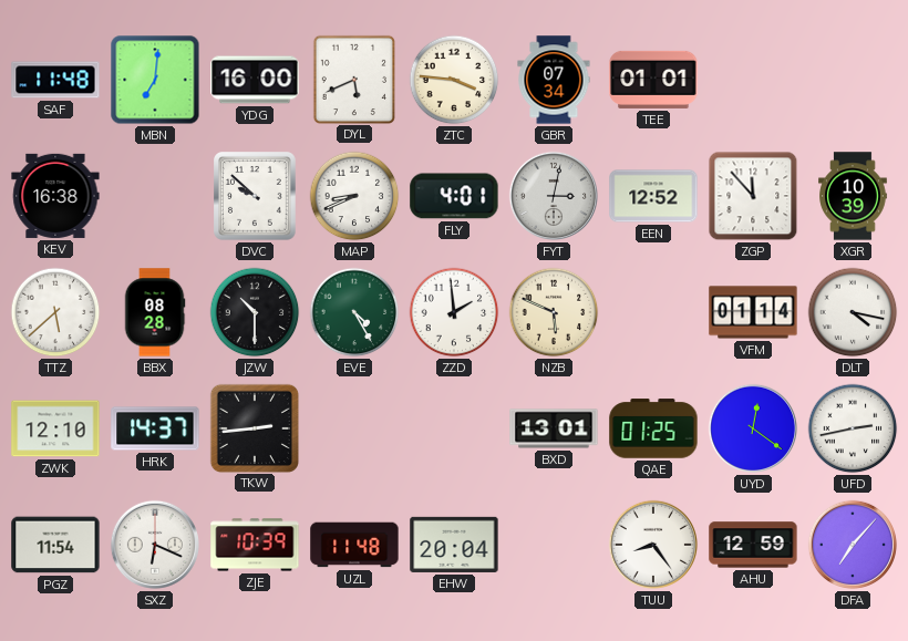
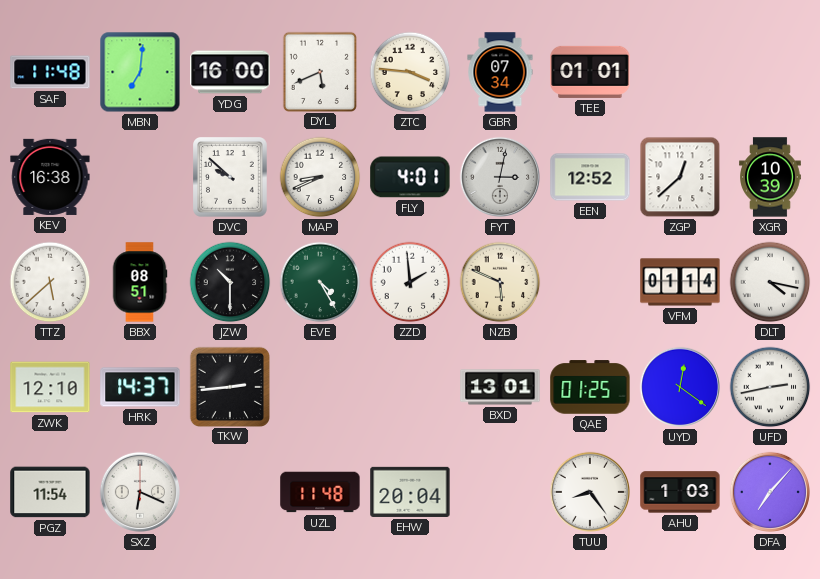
ZGP: 11:53 -> 12:38 (680, 177)
BBX: 08:28 -> 08:51 (140, 282)
ZJE: 10:39 -> none (255, 545)
AHU: 12:59 -> 1:03 (680, 492)
